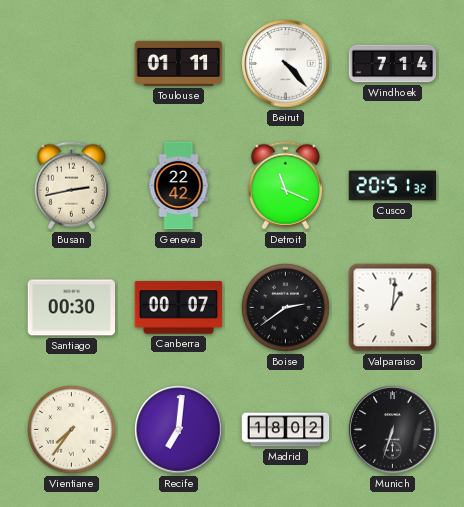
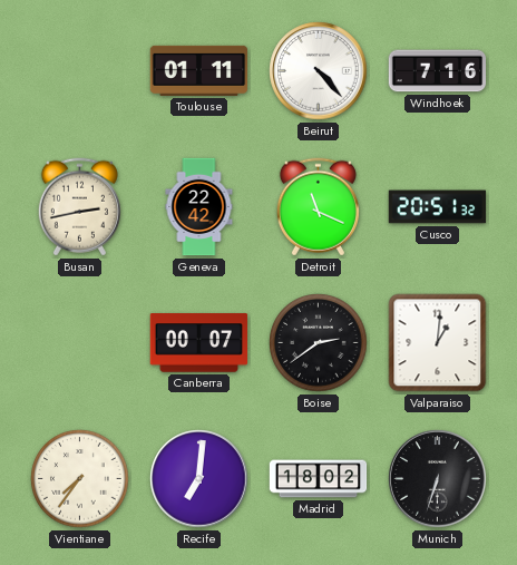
Windhoek: 7:14 -> 7:16 (438, 71)
Santiago: 00:30 -> none (72, 308)
